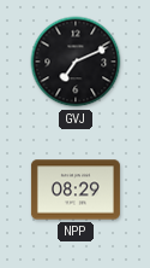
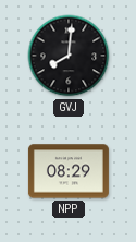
GVJ: 7:11 -> 8:01 (69, 56)
